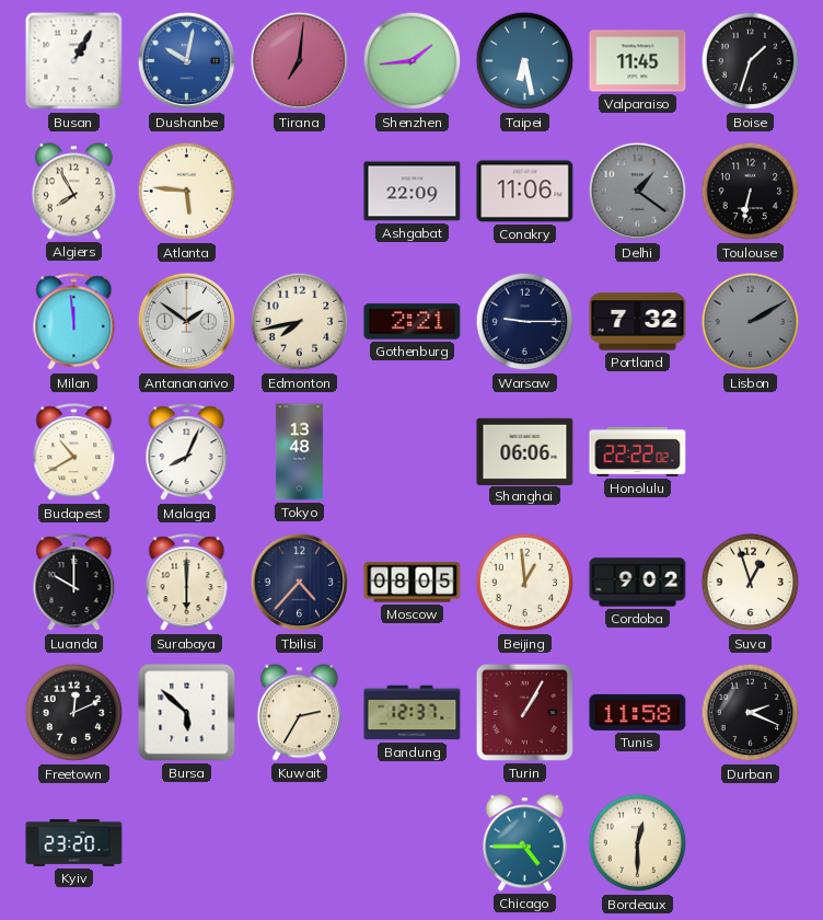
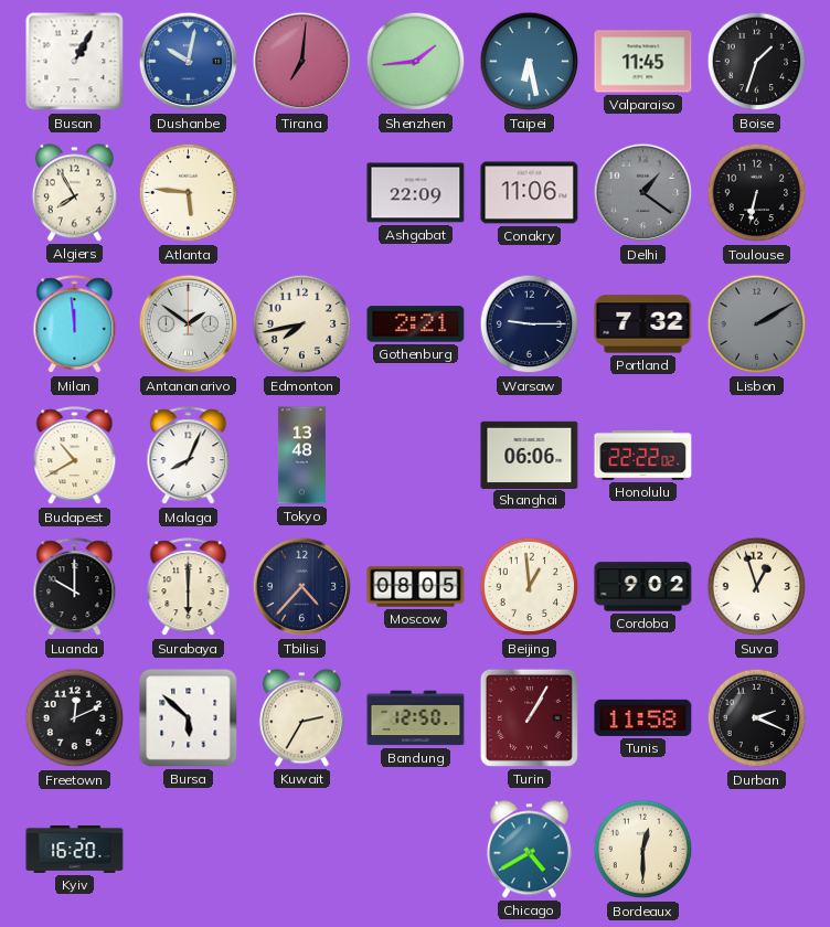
Bandung: 12:37 -> 12:50 (416, 718)
Kyiv: 23:20 -> 16:20 (75, 850)
Chicago: 4:45 -> 4:40 (529, 850)
